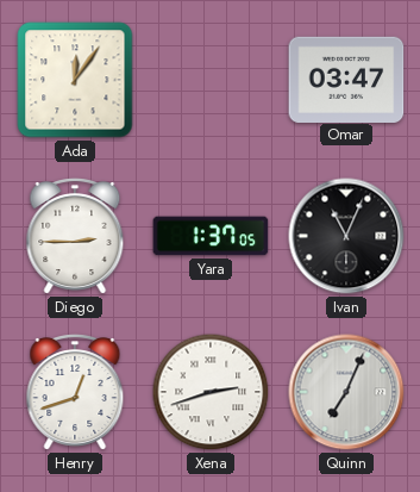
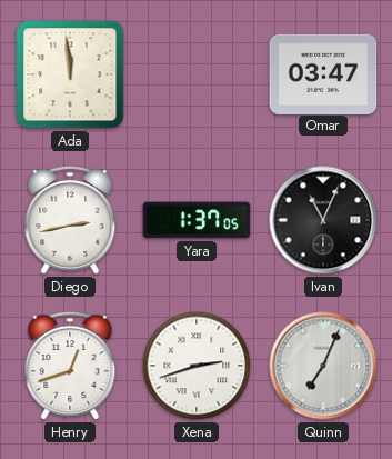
Ada: 12:06 -> 11:59 (70, 74)
Diego: 2:45 -> 2:43 (70, 221)
